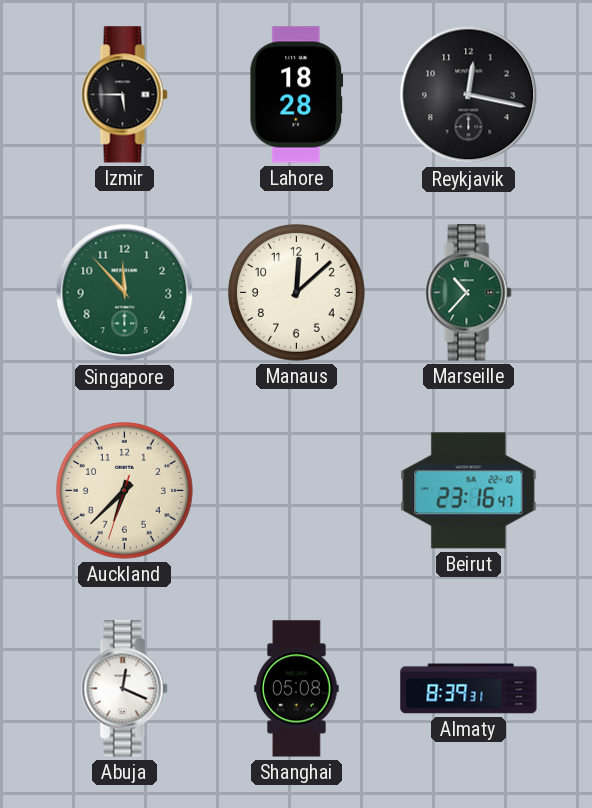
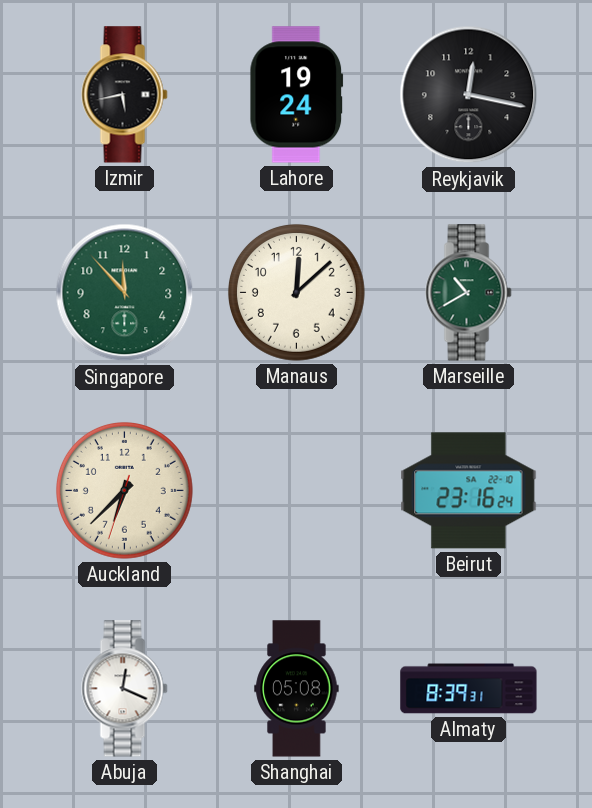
Izmir: 5:45 -> 5:43 (125, 95)
Lahore: 18:28 -> 19:24 (297, 95)
Marseille: 10:37 -> 10:40 (469, 293)
Beirut: 23:16:47 -> 23:16:24 (469, 491)
